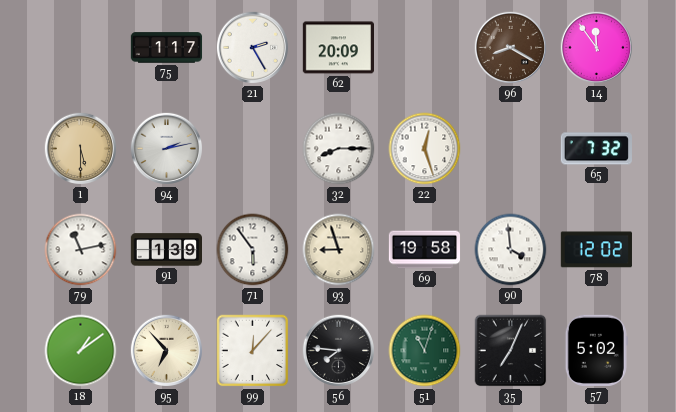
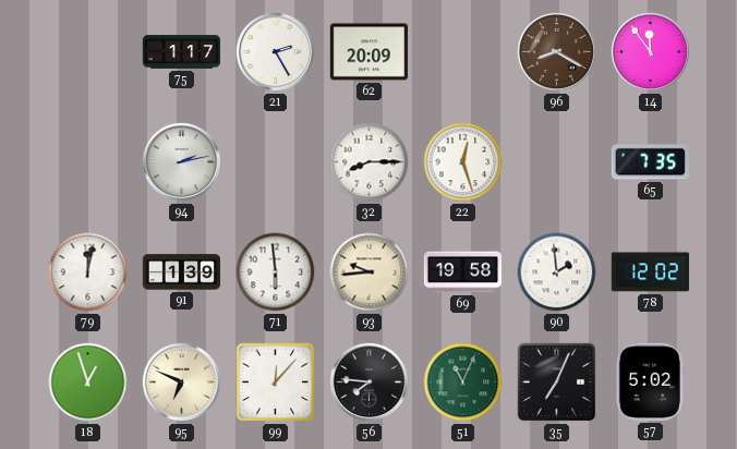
1: 5:30 -> none (81, 149)
65: 7:32 -> 7:35 (650, 162)
79: 11:13 -> 12:02 (88, 272)
71: 5:54 -> 5:59 (276, 272)
93: 8:57 -> 9:44 (370, 272)
90: 3:59 -> 1:59 (557, 272)
18: 1:09 -> 12:57 (88, 383)
95: 6:53 -> 6:49 (182, 383)
51: 11:03 -> 11:04 (463, 383)
